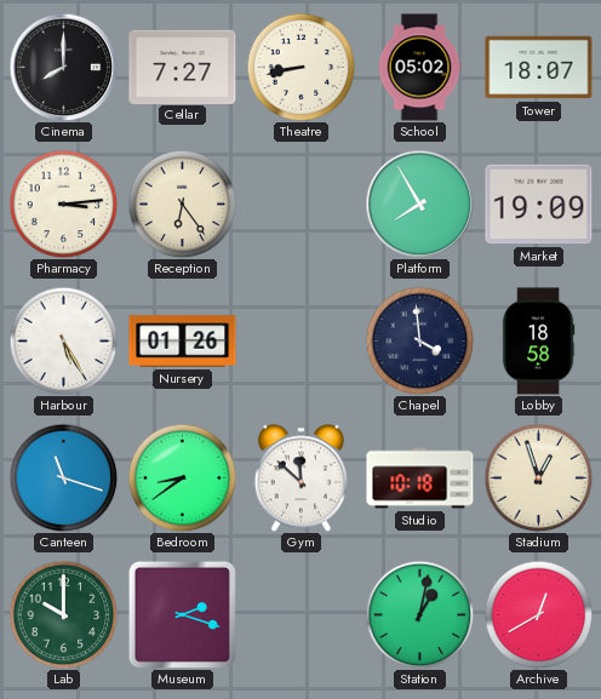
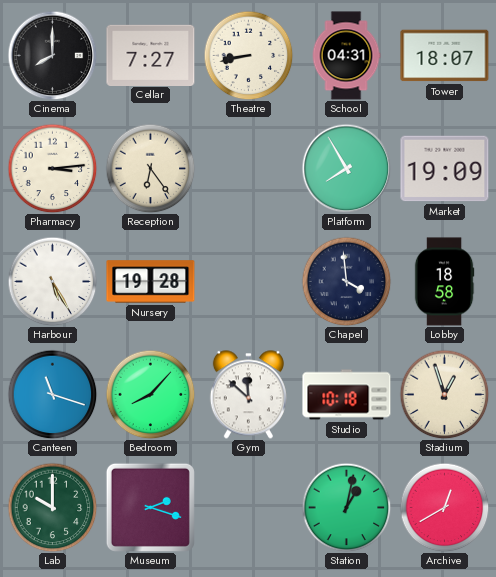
School: 05:02 -> 04:31 (346, 56)
Nursery: 01:26 -> 19:28 (151, 282)
Bedroom: 8:39 -> 8:07 (150, 394)
